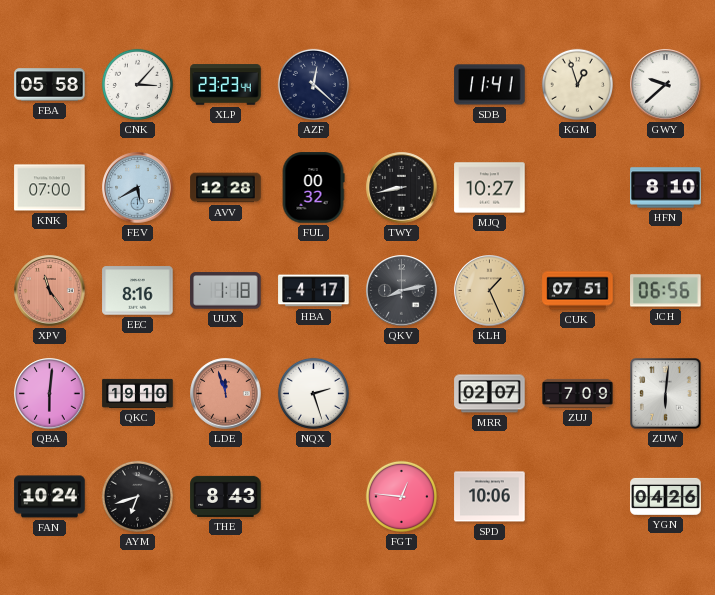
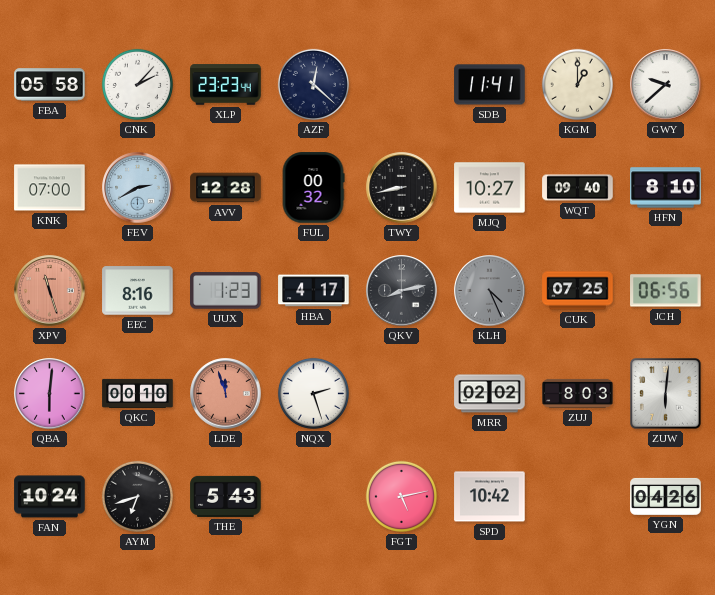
CNK: 3:07 -> 2:07 (137, 84)
KGM: 12:57 -> 1:00 (577, 84)
FEV: 5:40 -> 2:40 (138, 188)
WQT: none -> 09:40 (578, 188)
XPV: 11:24 -> 11:27 (50, 291)
UUX: 1:18 -> 1:23 (226, 291)
KLH: 1:26 -> 4:26 (490, 291)
KLH dial: champagne -> grey (490, 291)
CUK: 07:51 -> 07:25 (578, 291)
QKC: 19:10 -> 00:10 (138, 393)
MRR: 02:07 -> 02:02 (490, 394)
ZUJ: 7:09 -> 8:03 (578, 393)
THE: 8:43 -> 5:43 (226, 496)
FGT: 12:46 -> 5:13 (401, 496)
SPD: 10:06 -> 10:42 (490, 497)
